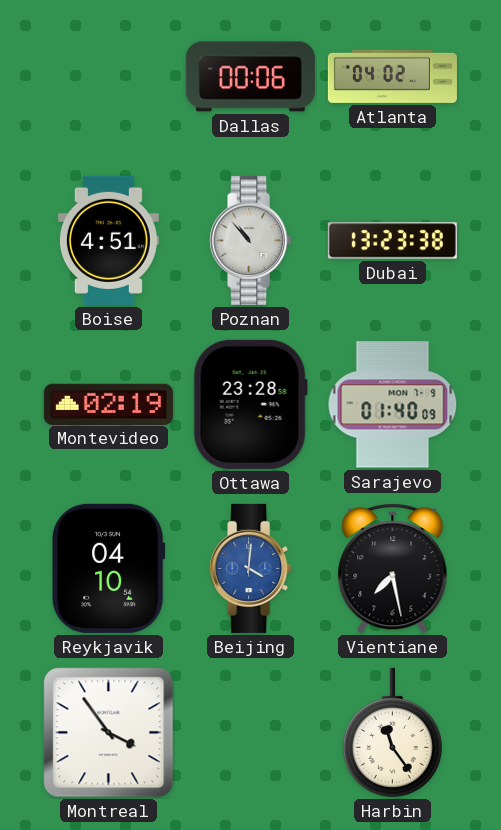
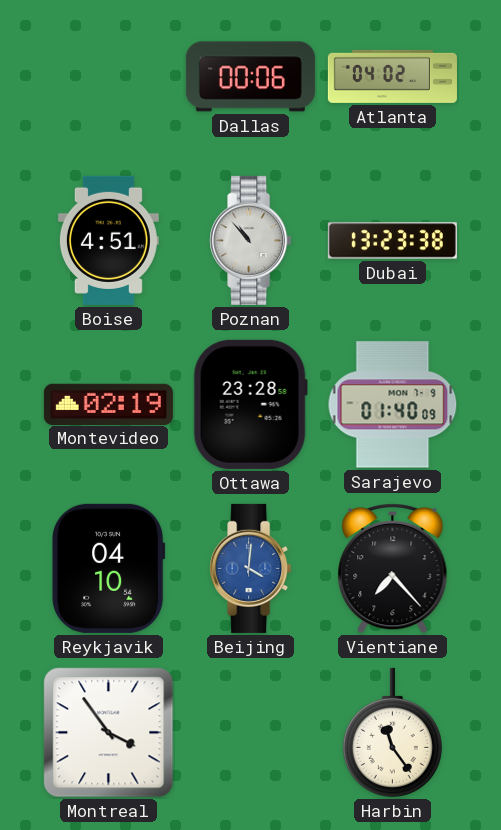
Vientiane: 7:28 -> 7:23 (393, 568)
